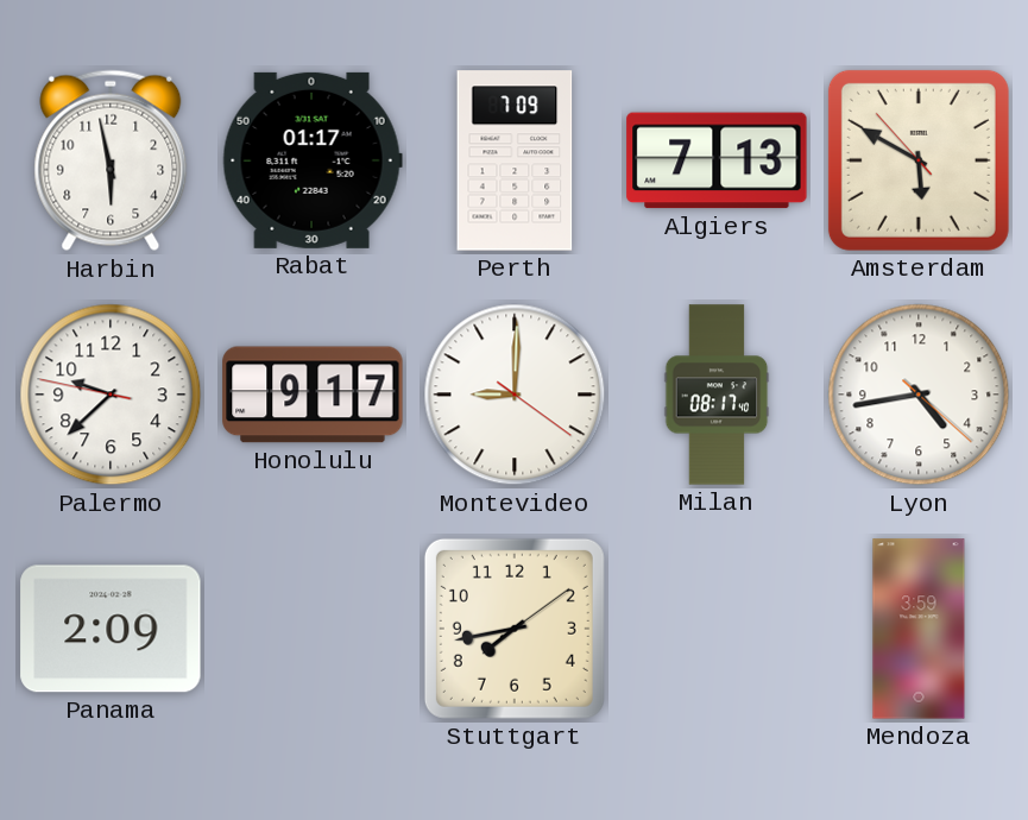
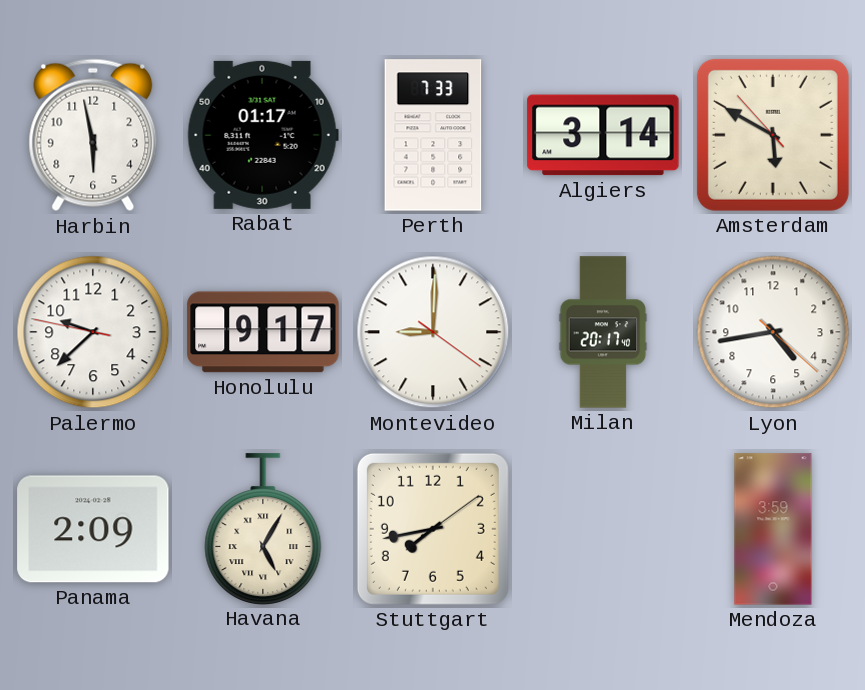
Perth: 7:09 -> 7:33 (433, 135)
Algiers: 7:13 -> 3:14 (603, 135)
Milan: 08:17 -> 20:17 (603, 332)
Havana: none -> 5:05 (263, 529)
